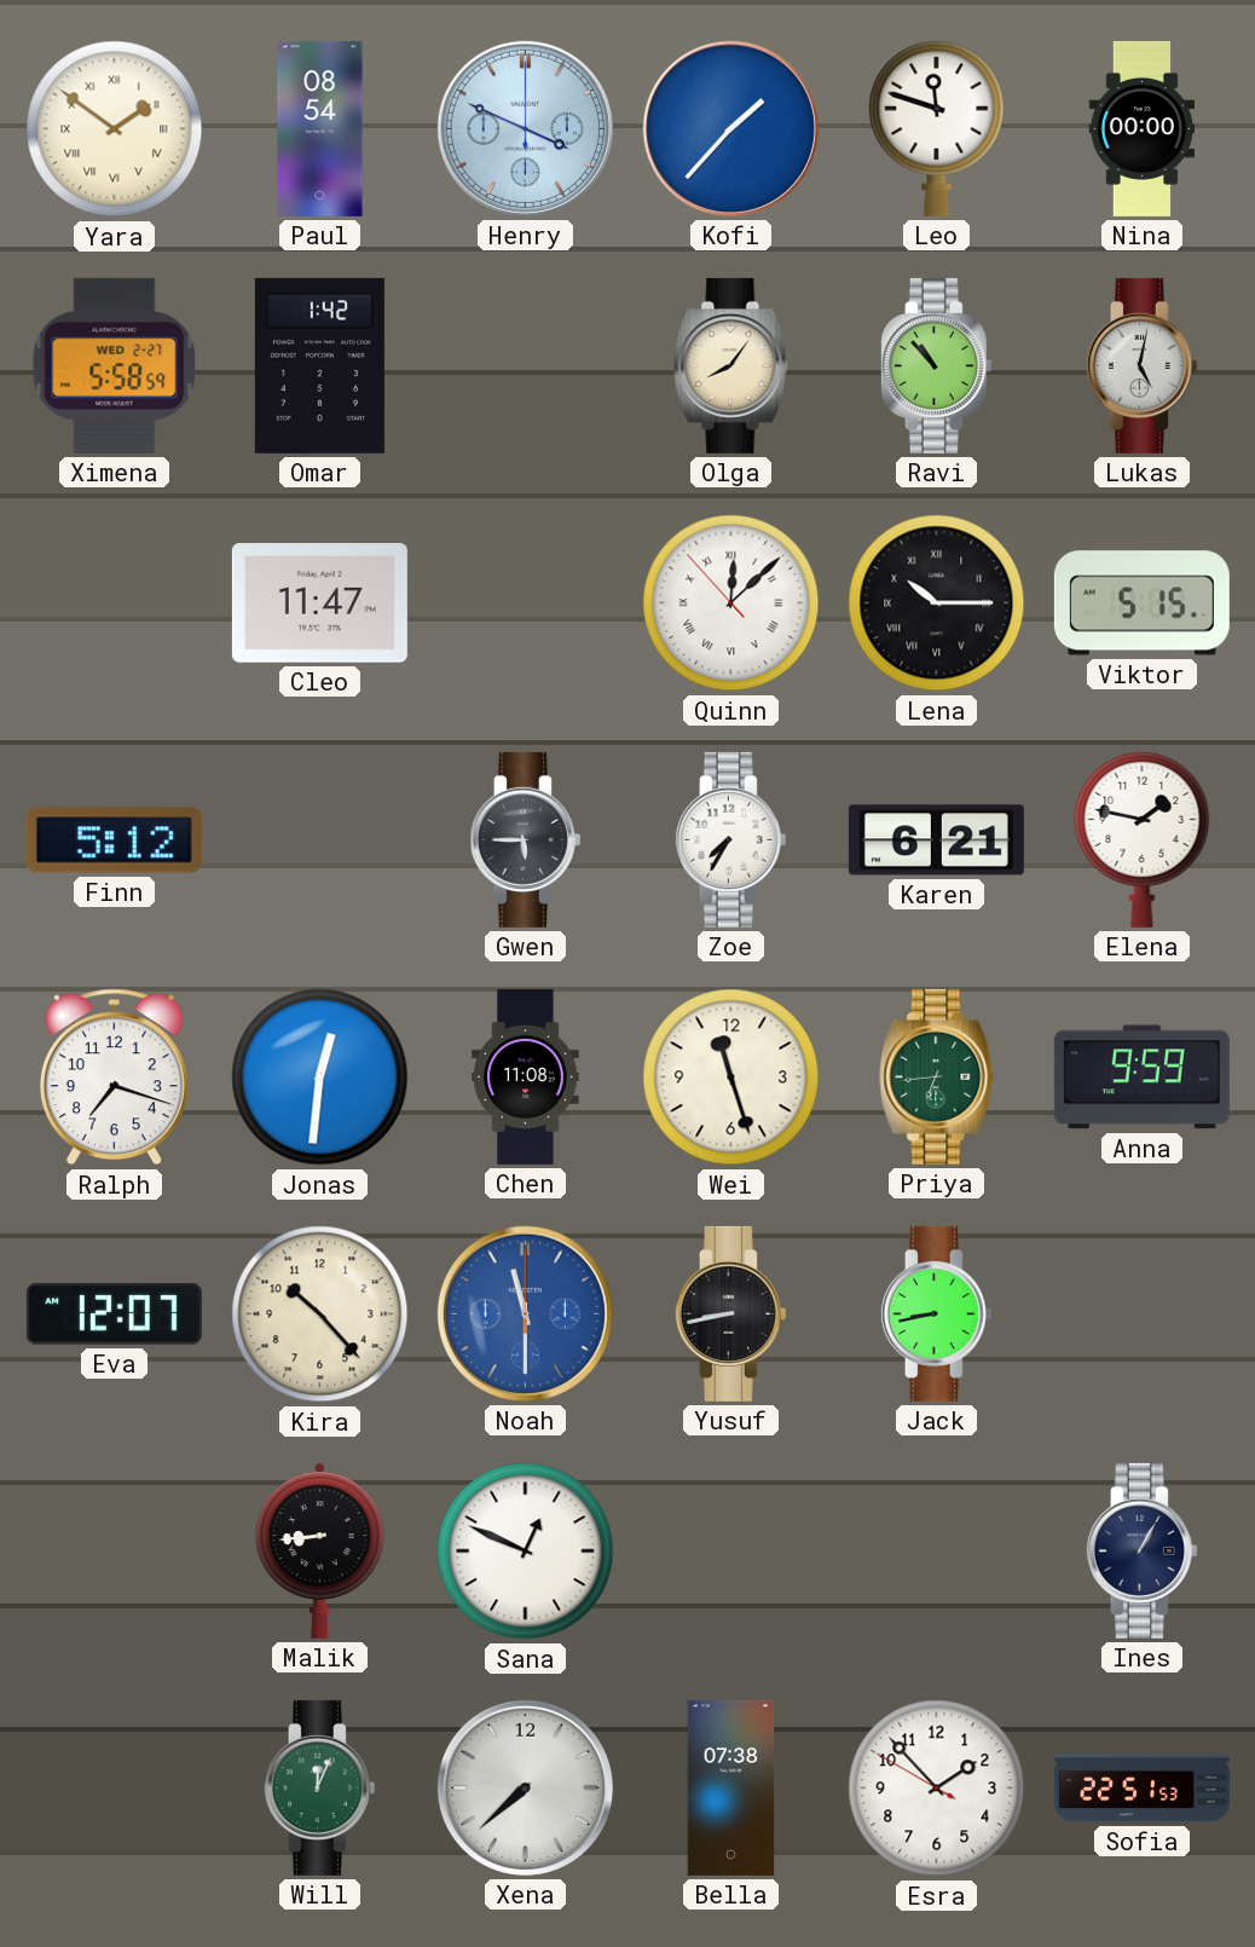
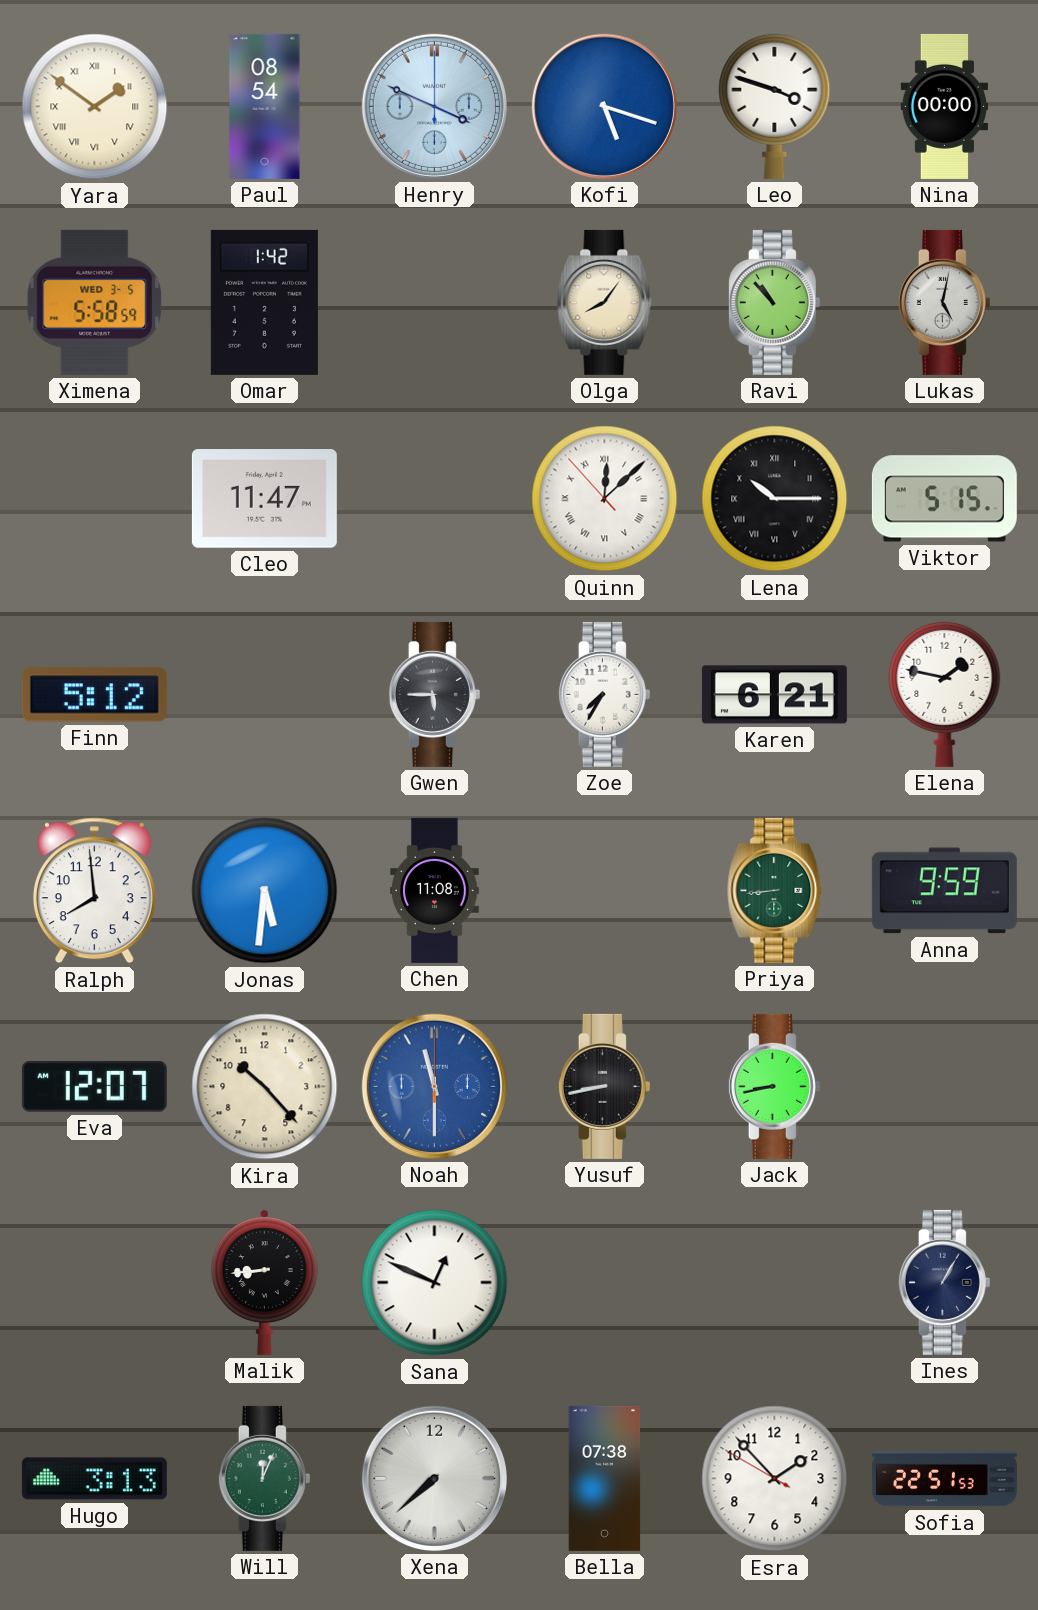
Kofi: 1:37 -> 5:18 (604, 106)
Leo: 11:48 -> 3:48 (775, 106)
Ximena date: WED 2-27 -> WED 3-5 (95, 302)
Ralph: 7:18 -> 7:59 (94, 891)
Jonas: 12:31 -> 5:31 (265, 891)
Wei: 11:27 -> none (731, 1078)
Priya: 6:44 -> 8:44 (775, 890)
Hugo: none -> 3:13 (94, 1479)
